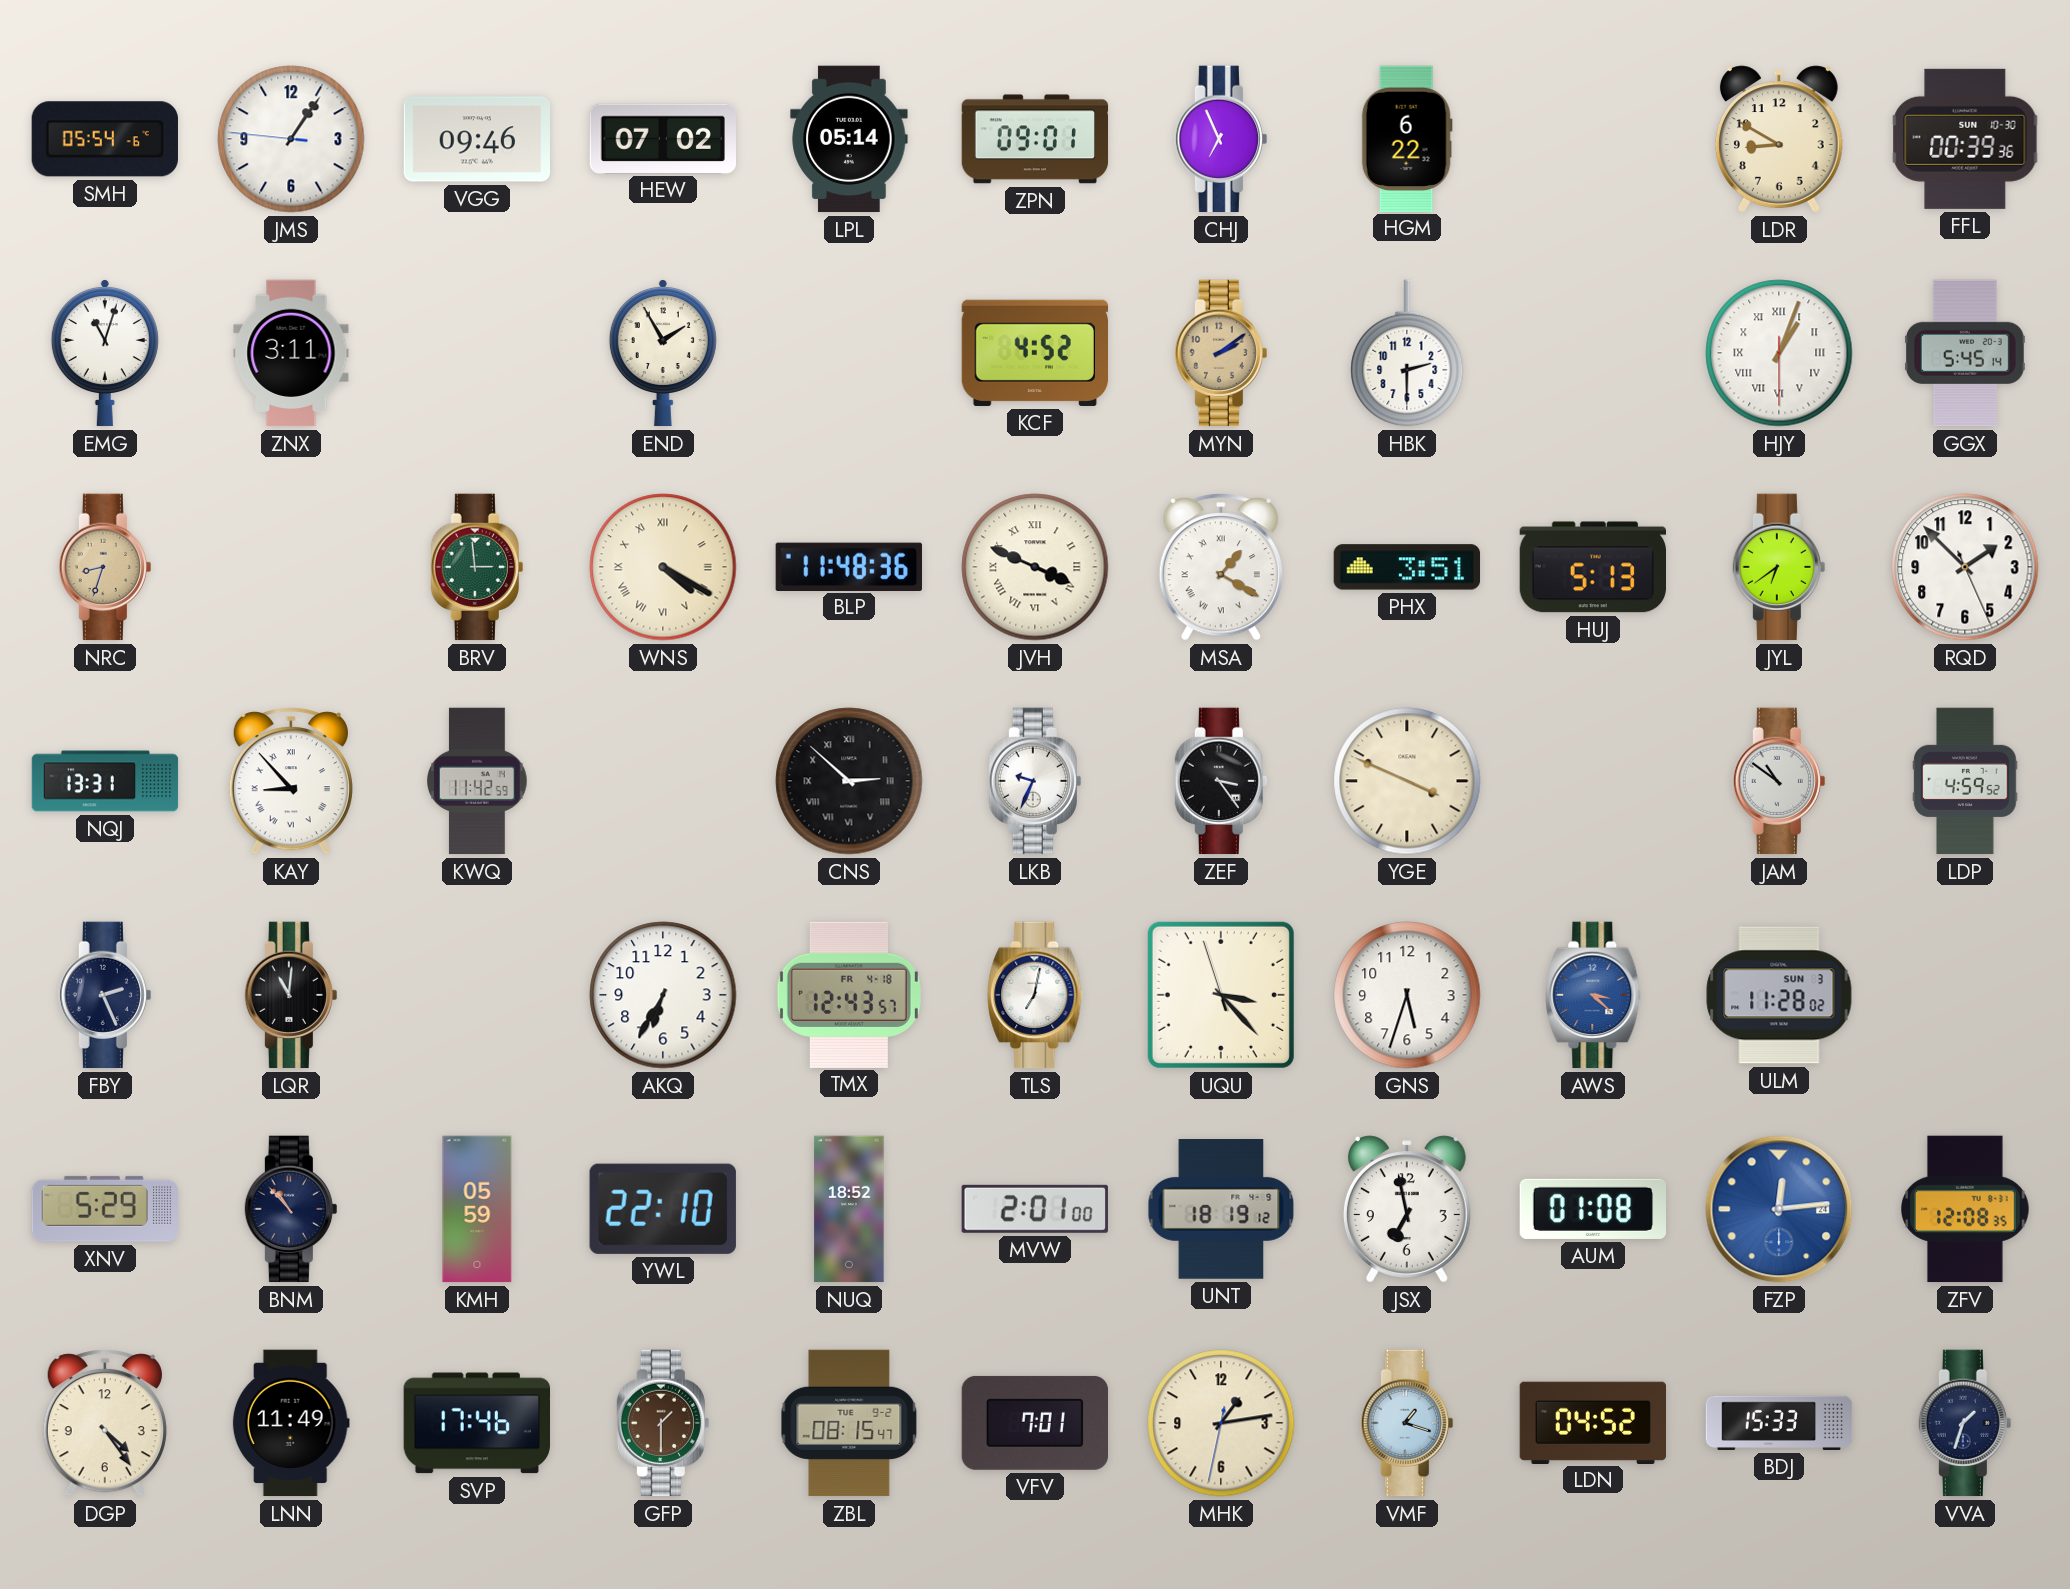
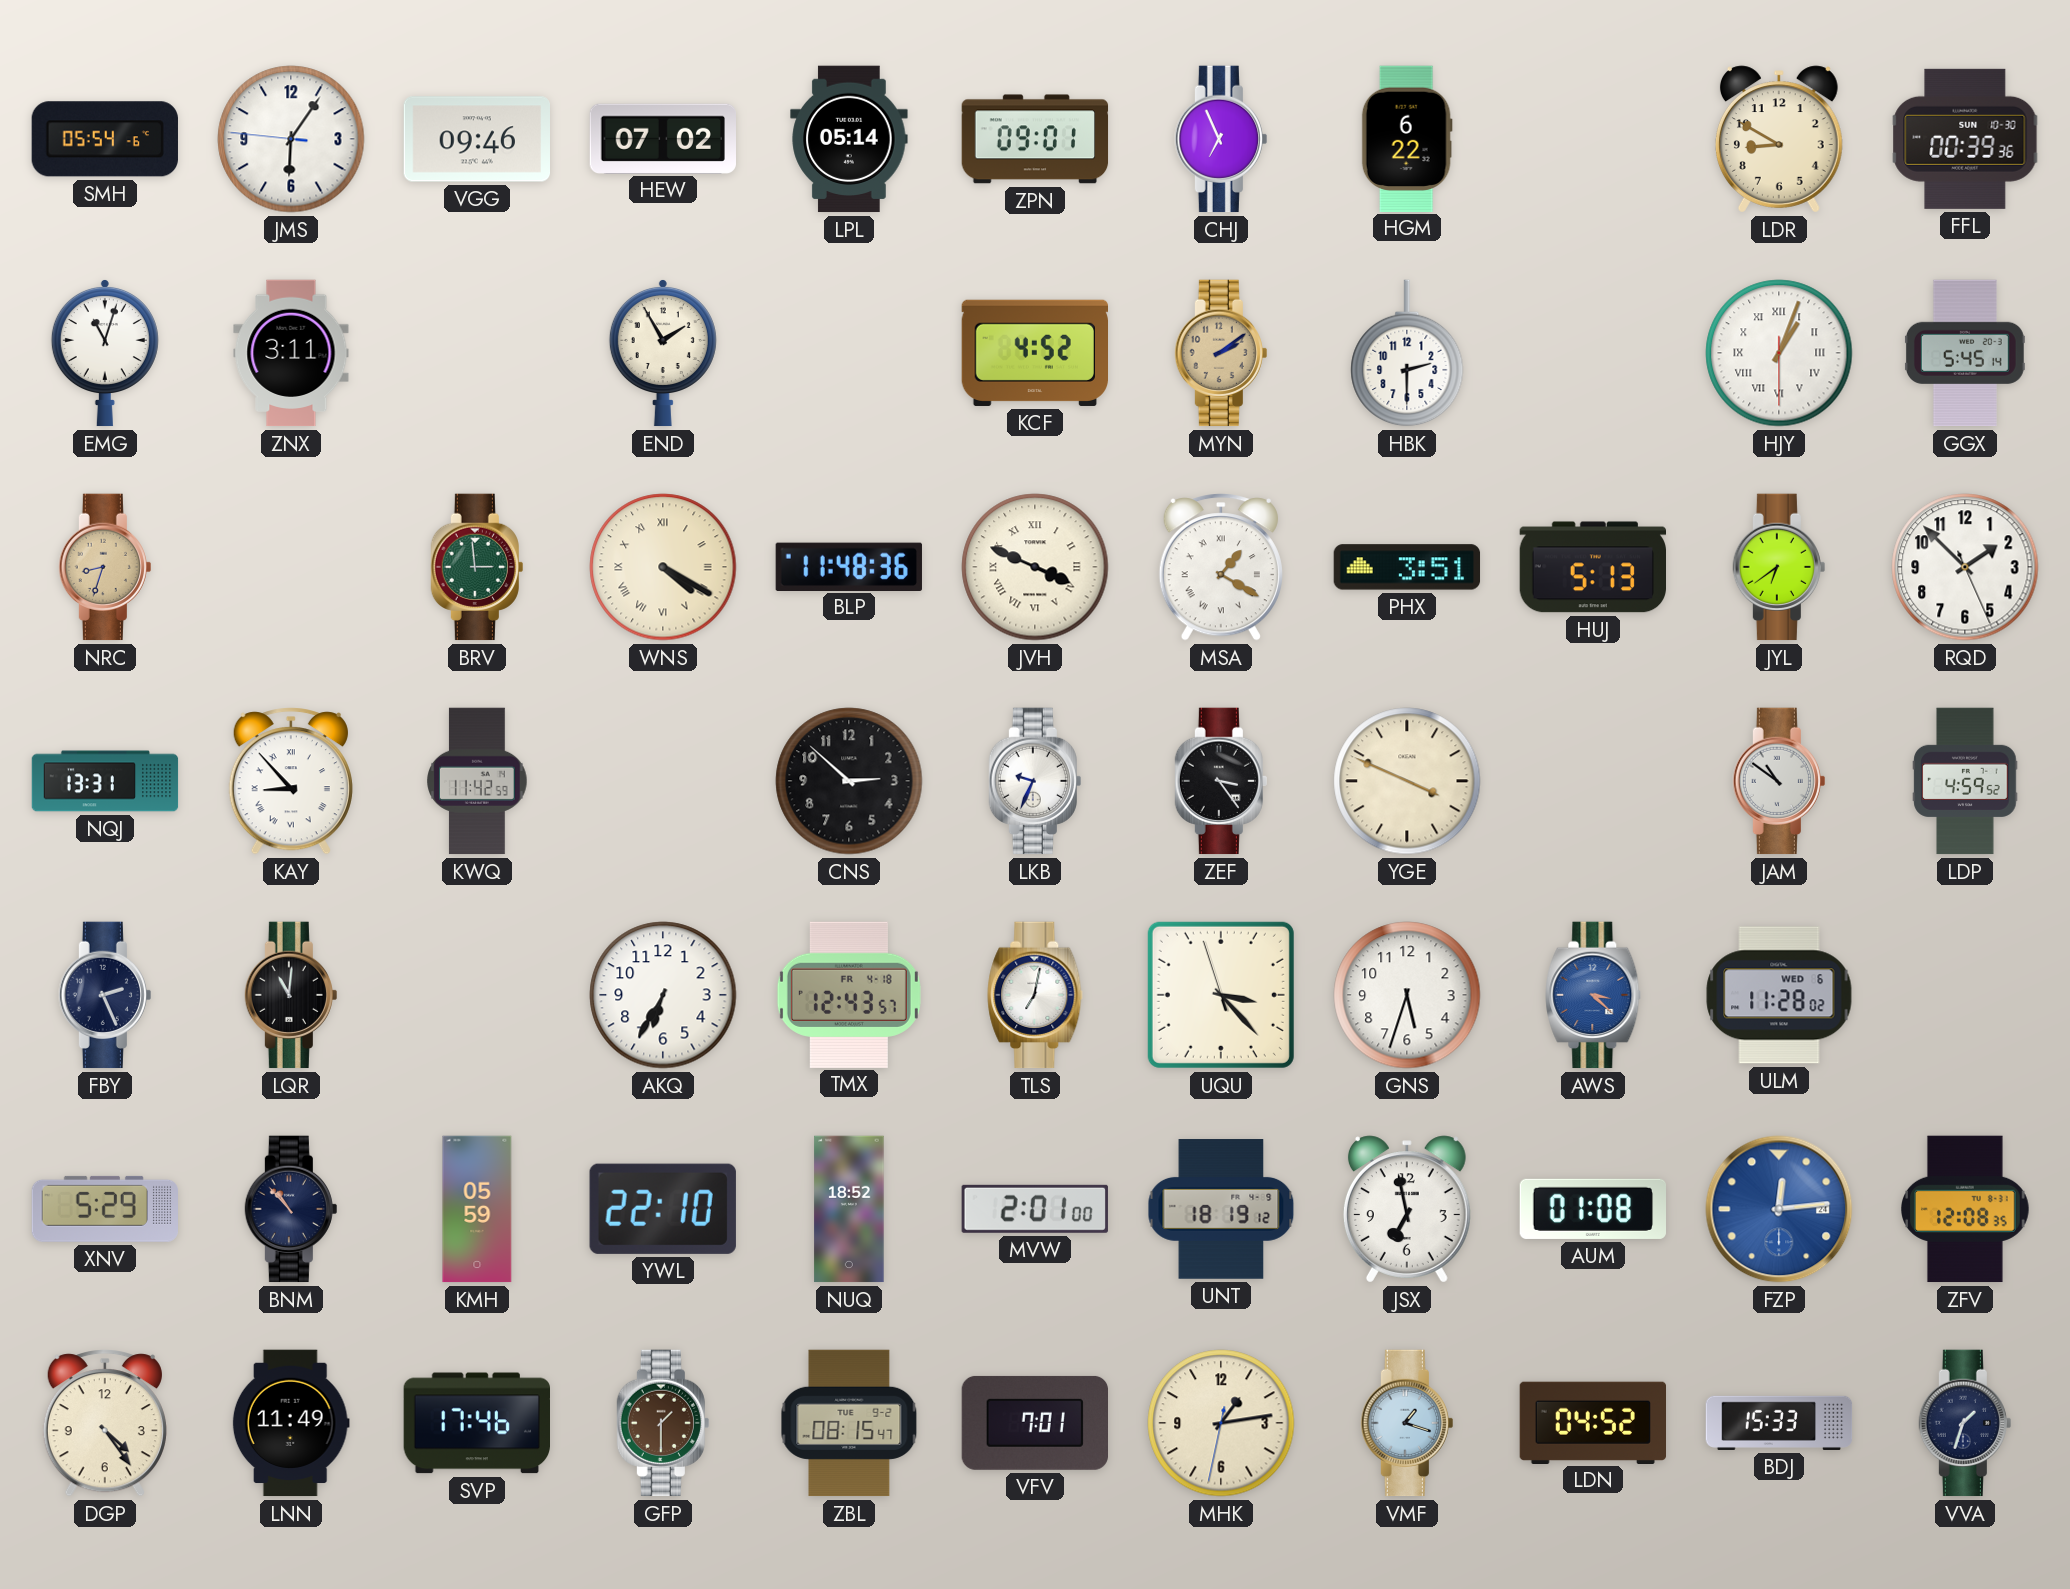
JMS: 1:05 -> 6:05 (291, 139)
CNS numerals: Roman -> Arabic (849, 781)
ULM date: SUN 3 -> WED 6 (1779, 995)
